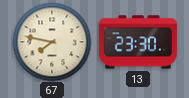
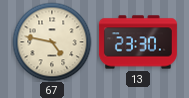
67: 7:47 -> 4:47 (52, 42)
